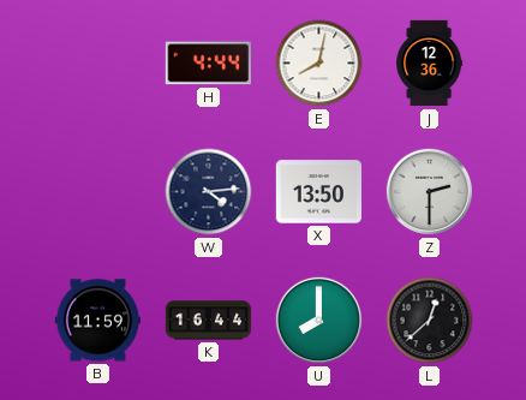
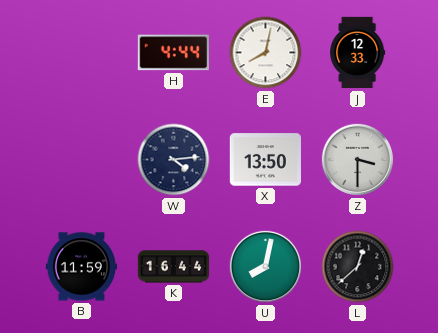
J: 12:36 -> 12:33 (358, 53)
Z: 2:30 -> 3:30 (358, 160)
U: 8:00 -> 8:02 (266, 267)
